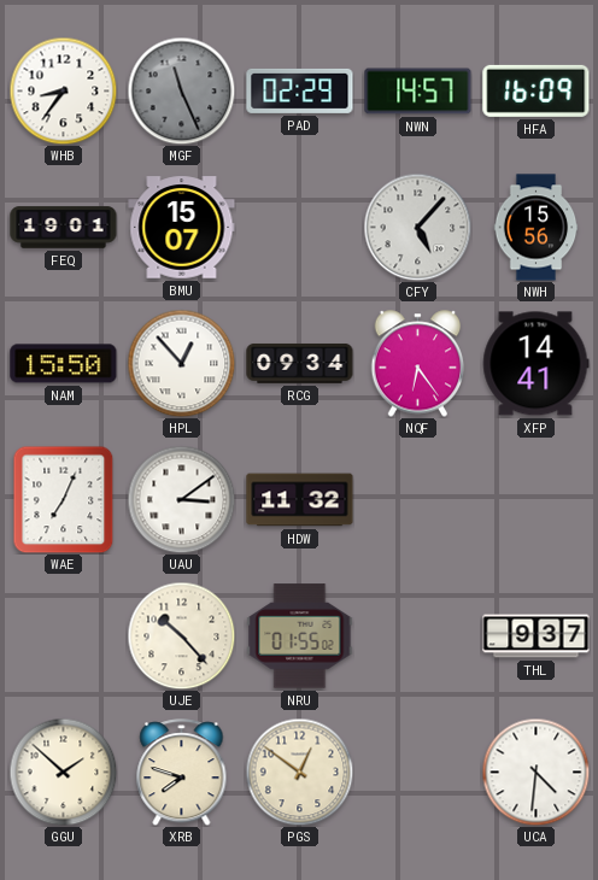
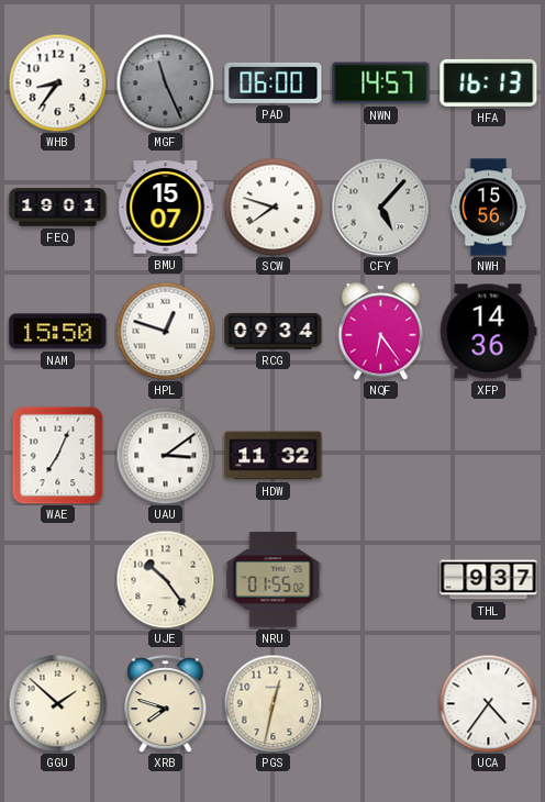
PAD: 02:29 -> 06:00 (274, 82)
HFA: 16:09 -> 16:13 (489, 82)
SCW: none -> 7:48 (272, 207)
HPL: 12:53 -> 12:48 (165, 331)
XFP: 14:41 -> 14:36 (489, 332)
UJE: 10:23 -> 10:24 (165, 579)
PGS: 12:51 -> 12:32 (272, 703)
UCA: 4:31 -> 4:36 (488, 703)
